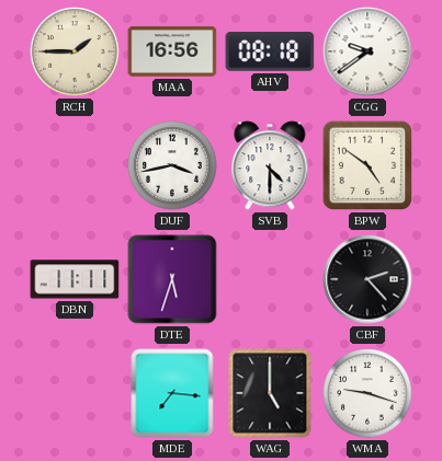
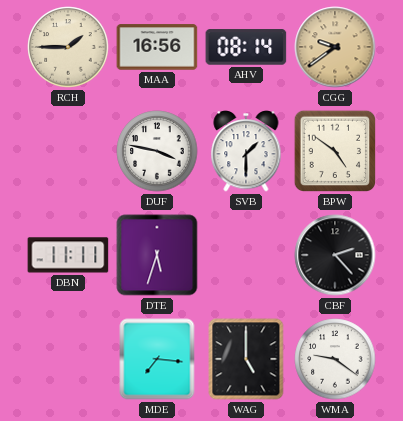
AHV: 08:18 -> 08:14 (246, 47)
CGG dial: white -> champagne (335, 47)
DUF: 3:43 -> 3:47 (157, 151)
SVB: 4:30 -> 1:30 (246, 151)
WMA: 9:18 -> 9:21 (335, 359)
